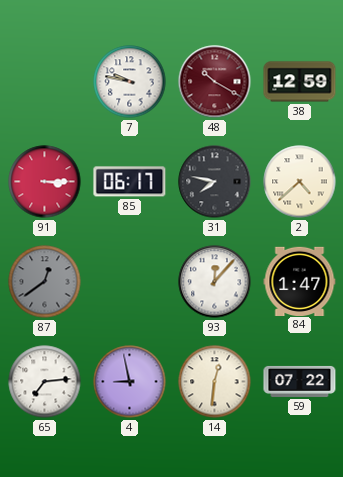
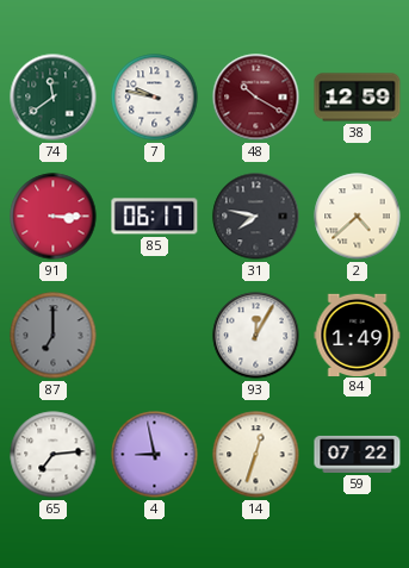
74: none -> 11:39 (54, 98)
87: 12:39 -> 7:00 (54, 336)
93: 12:07 -> 12:05 (256, 336)
84: 1:47 -> 1:49 (358, 335)
14: 12:31 -> 12:33 (256, 455)
